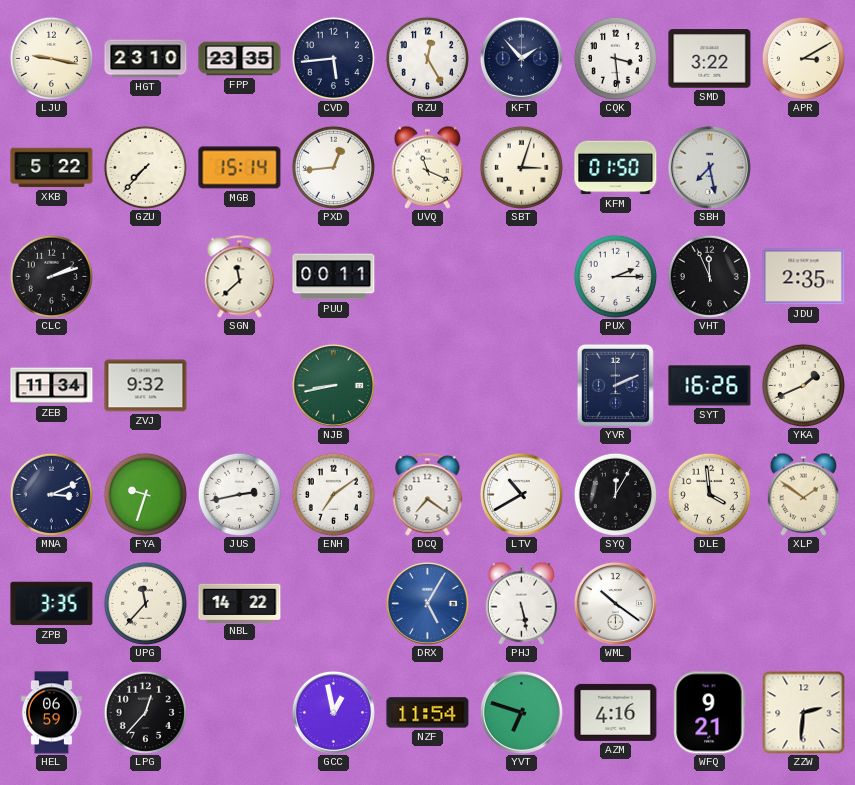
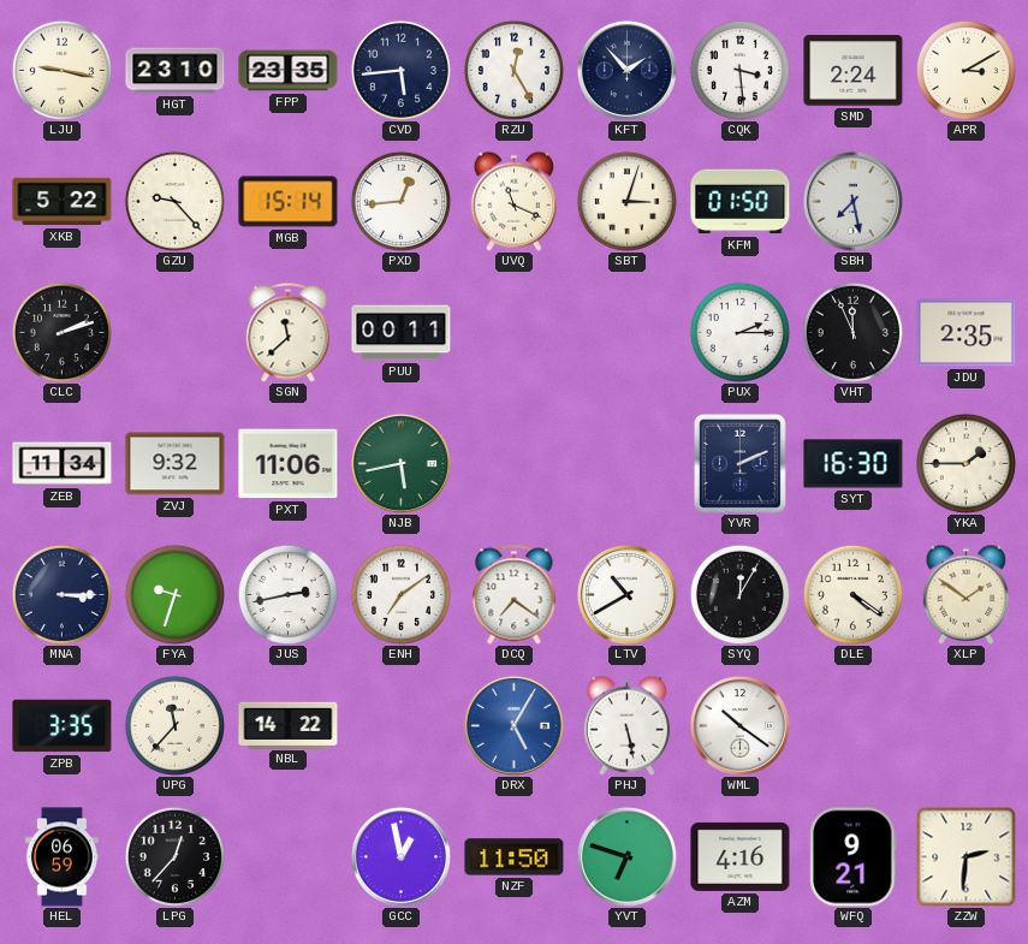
SMD: 3:22 -> 2:24 (854, 71)
GZU: 7:37 -> 9:23 (174, 201)
PXT: none -> 11:06 (289, 464)
NJB: 8:43 -> 5:43 (400, 463)
SYT: 16:26 -> 16:30 (854, 464)
YKA: 1:41 -> 1:45 (965, 463)
MNA: 3:11 -> 3:15 (61, 594)
DLE: 3:59 -> 4:21 (852, 594)
NZF: 11:54 -> 11:50 (515, 857)
